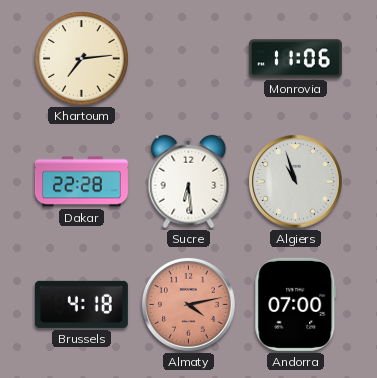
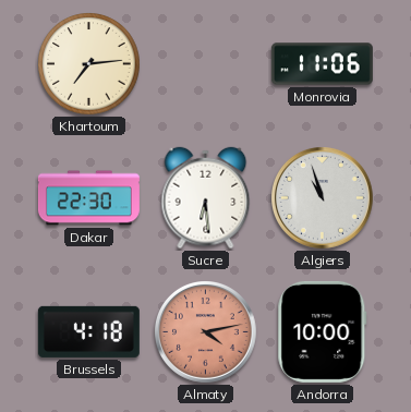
Dakar: 22:28 -> 22:30 (88, 198)
Andorra: 07:00 -> 10:00 (323, 331)
